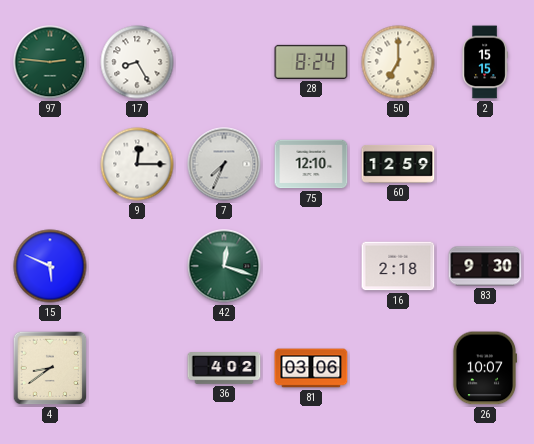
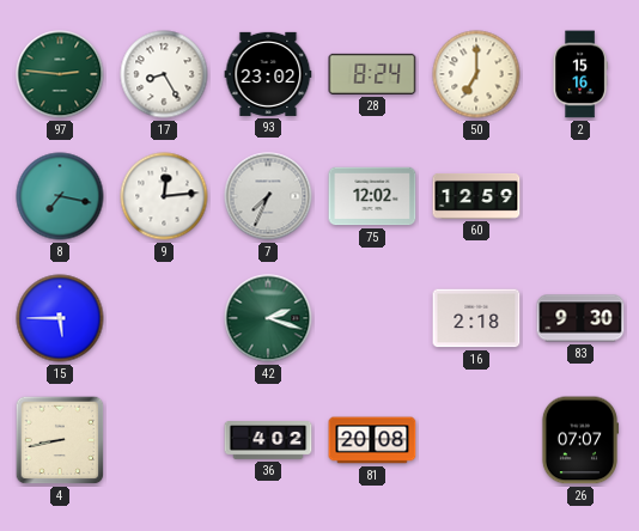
93: none -> 23:02 (268, 74)
2: 15:15 -> 15:16 (580, 74)
8: none -> 7:17 (60, 196)
9: 12:15 -> 12:14 (164, 196)
75: 12:10 -> 12:02 (372, 196)
15: 5:49 -> 5:45 (60, 318)
42: 12:18 -> 2:18 (268, 318)
4: 8:39 -> 8:43 (60, 440)
81: 03:06 -> 20:08 (372, 440)
26: 10:07 -> 07:07 (579, 440)
